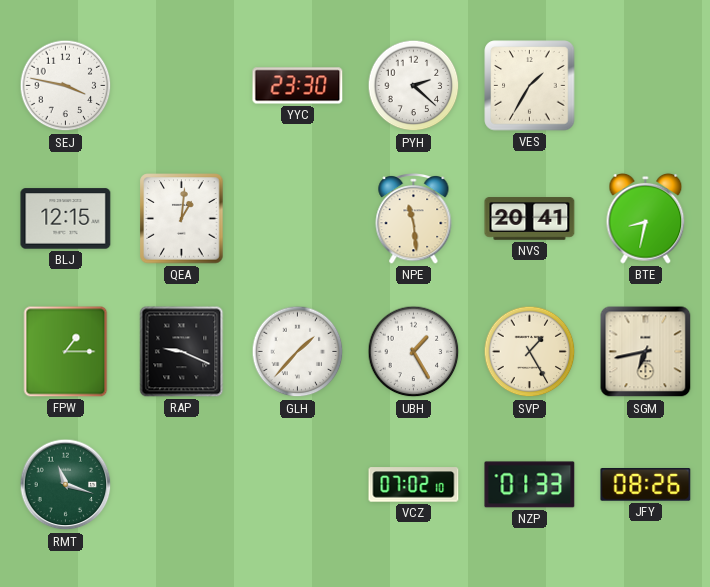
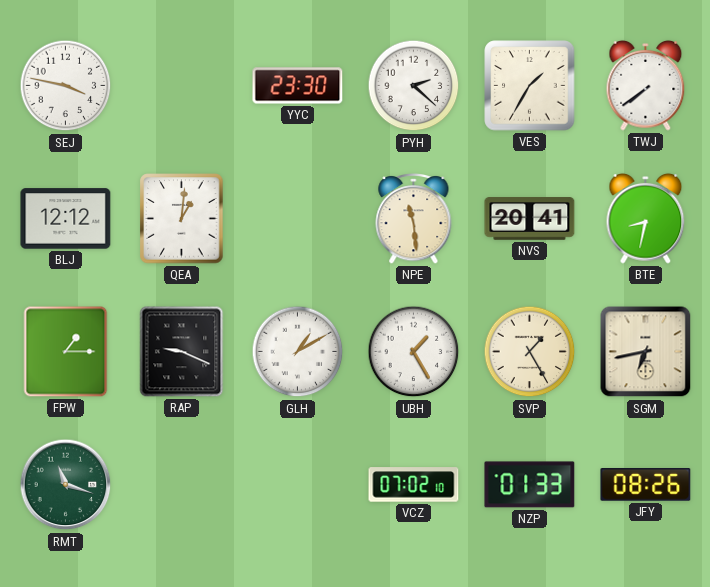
TWJ: none -> 7:39 (646, 85)
BLJ: 12:15 -> 12:12 (66, 219)
GLH: 1:37 -> 1:10 (298, 352)
